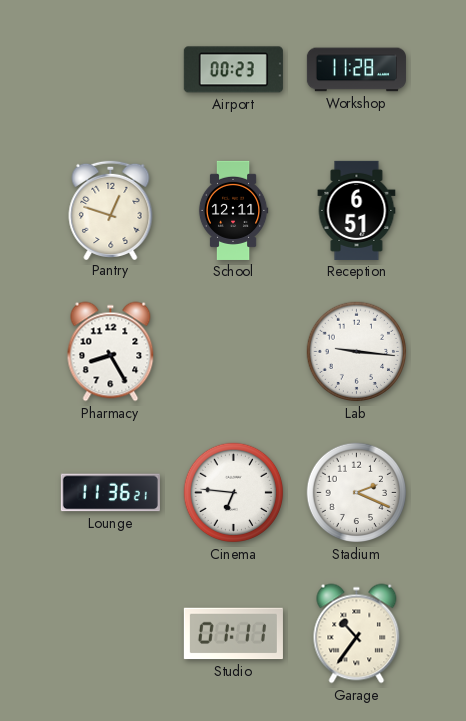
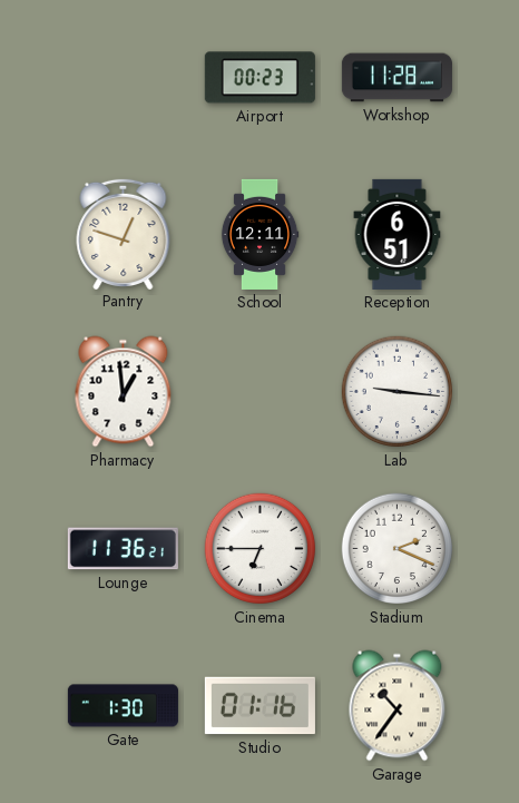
Pharmacy: 8:25 -> 12:59 (124, 392)
Cinema: 6:46 -> 6:45 (261, 549)
Gate: none -> 1:30 (123, 706)
Studio: 01:11 -> 01:16 (259, 706)
